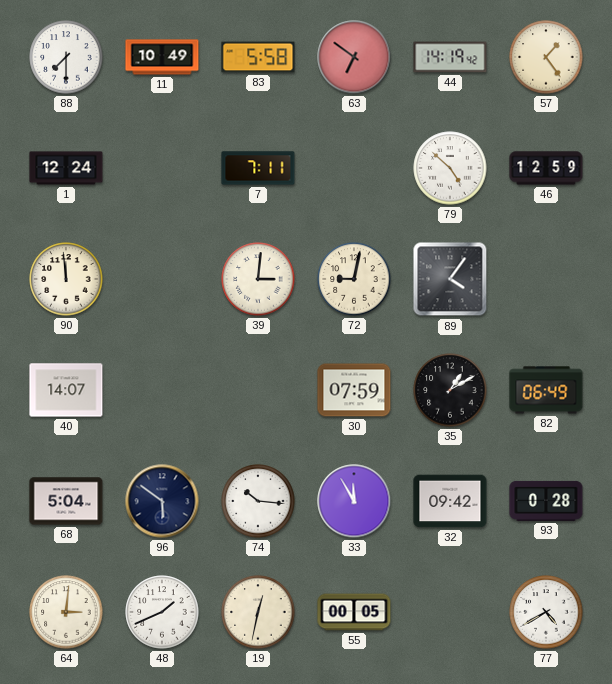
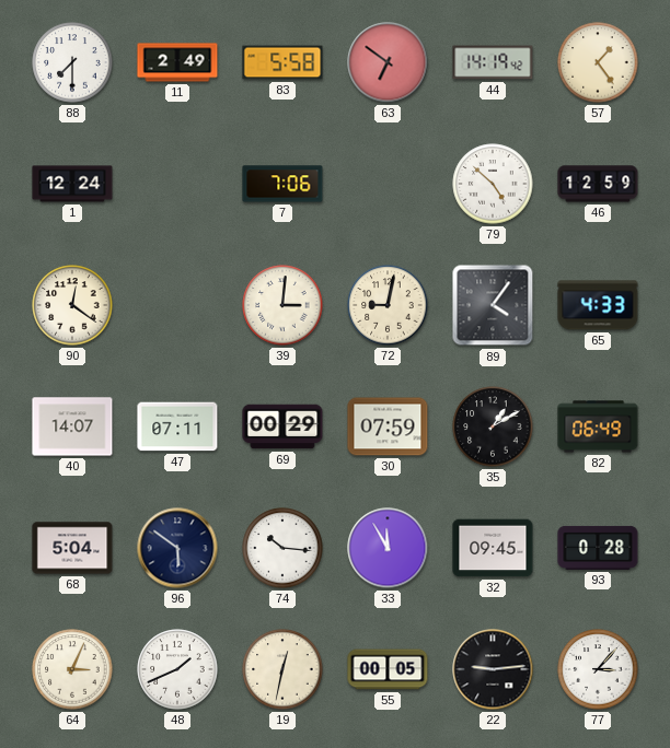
11: 10:49 -> 2:49 (177, 62)
7: 7:11 -> 7:06 (282, 184)
90: 11:59 -> 12:21 (72, 305)
65: none -> 4:33 (598, 305)
47: none -> 07:11 (177, 426)
69: none -> 00:29 (282, 426)
32: 09:42 -> 09:45 (493, 548)
64: 3:01 -> 3:04 (72, 669)
22: none -> 9:14 (493, 669)
77: 4:40 -> 3:07 (598, 669)
